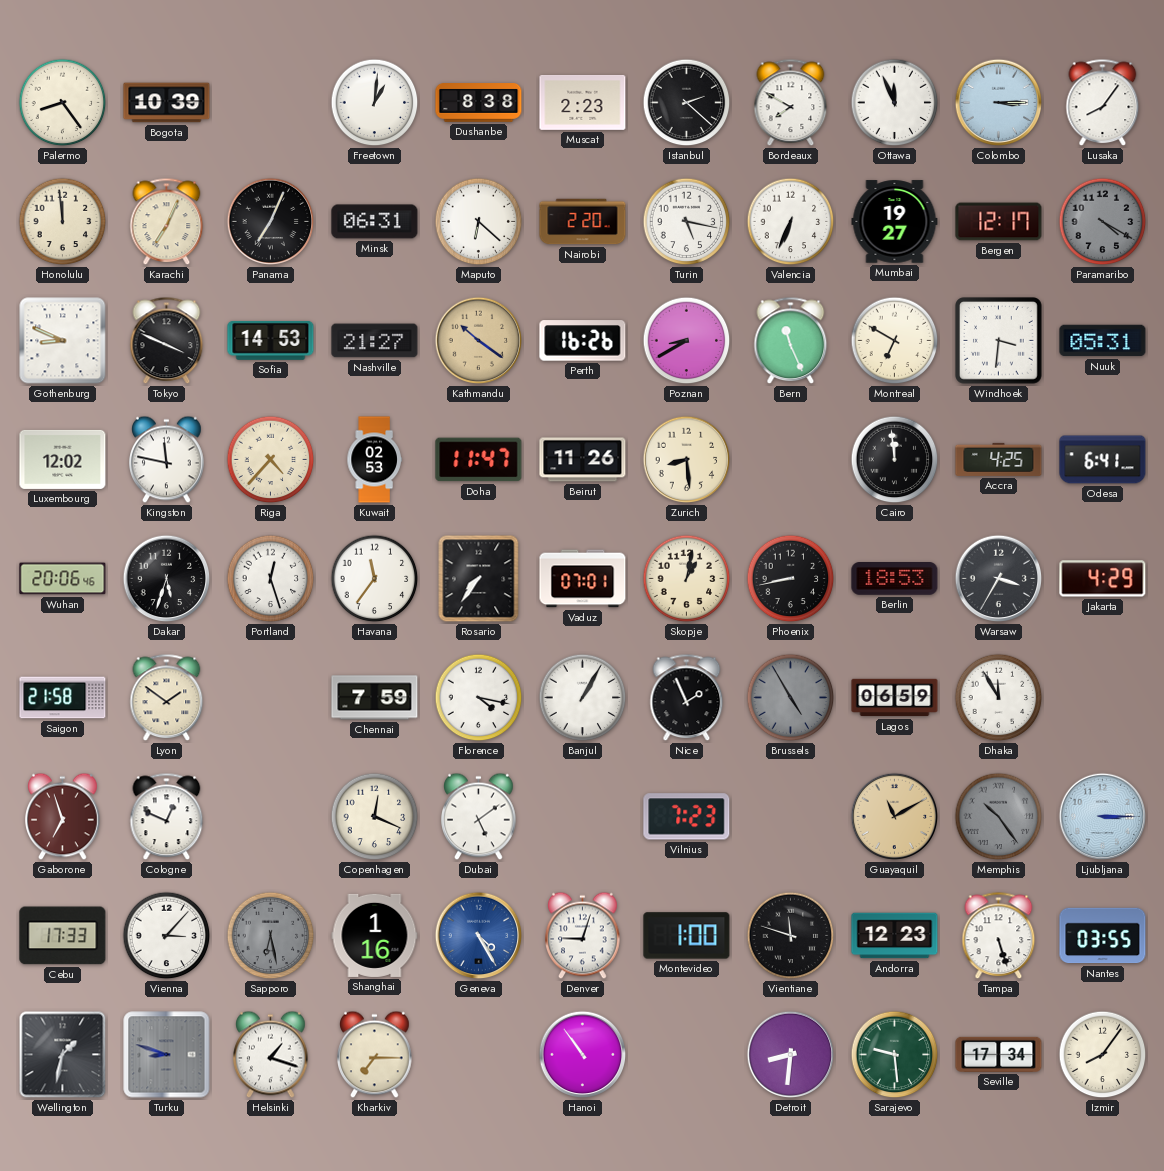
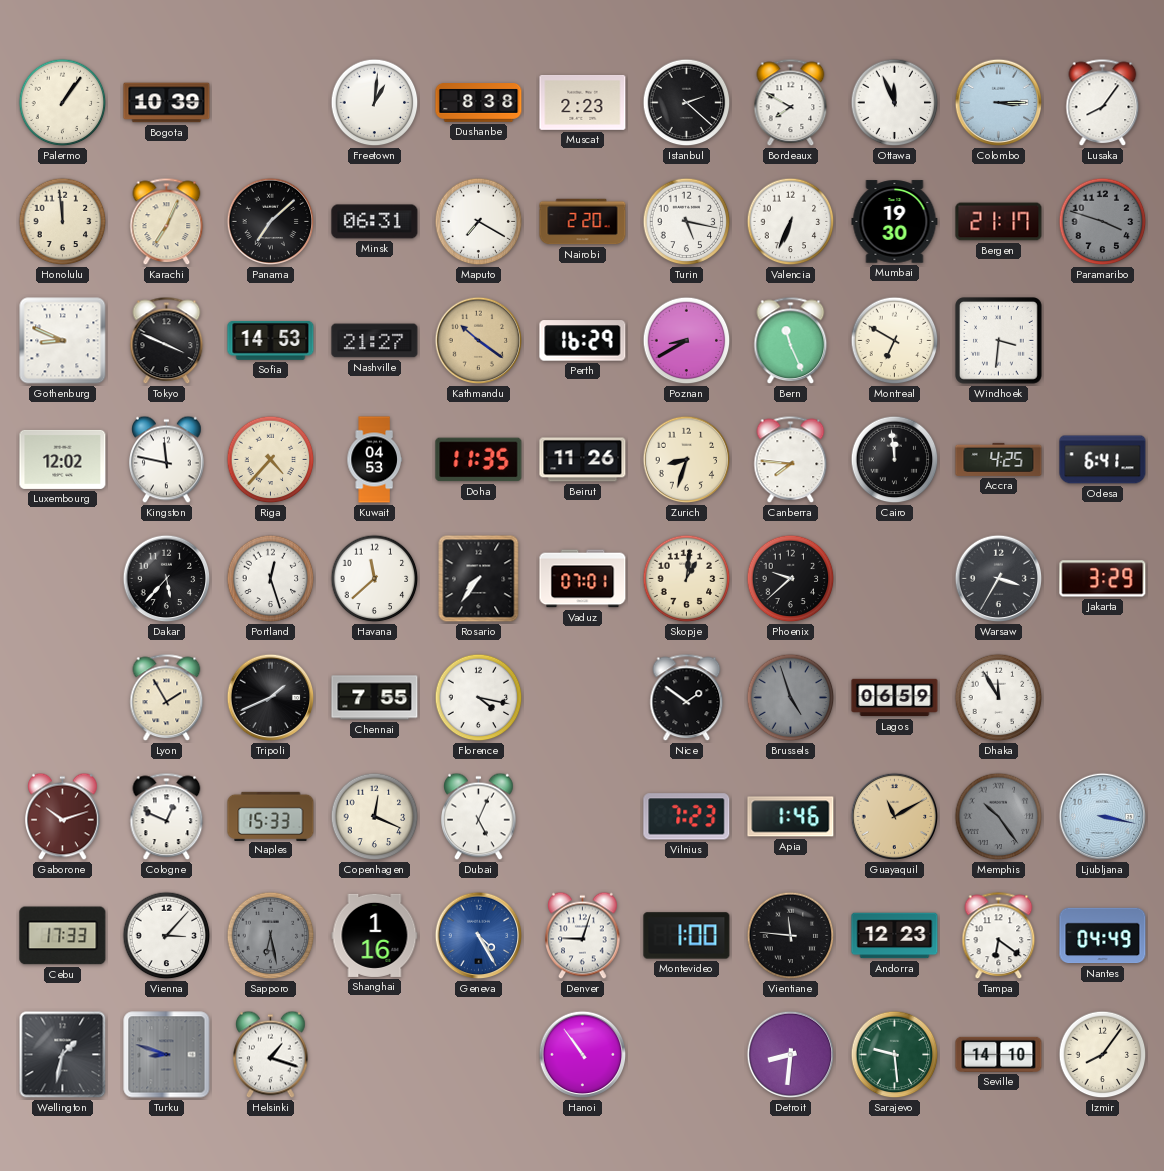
Palermo: 8:24 -> 1:06 (63, 103)
Panama: 7:04 -> 7:08 (271, 222)
Maputo: 6:22 -> 7:20 (479, 222)
Mumbai: 19:27 -> 19:30 (895, 222)
Bergen: 12:17 -> 21:17 (999, 222)
Paramaribo: 4:20 -> 3:48 (1103, 222)
Perth: 16:26 -> 16:29 (583, 341)
Nuuk: 05:31 -> none (1103, 341)
Kuwait: 02:53 -> 04:53 (374, 460)
Doha: 11:47 -> 11:35 (479, 460)
Zurich: 8:29 -> 8:33 (687, 460)
Canberra: none -> 7:46 (791, 460)
Wuhan: 20:06 -> none (63, 579)
Dakar: 5:33 -> 5:37 (167, 579)
Havana: 11:36 -> 11:38 (375, 579)
Skopje: 1:02 -> 1:01 (687, 579)
Phoenix: 8:43 -> 9:38 (791, 579)
Berlin: 18:53 -> none (895, 579)
Jakarta: 4:29 -> 3:29 (1103, 579)
Saigon: 21:58 -> none (63, 698)
Lyon: 1:51 -> 1:55 (167, 698)
Tripoli: none -> 1:41 (271, 698)
Chennai: 7:59 -> 7:55 (375, 698)
Banjul: 1:05 -> none (583, 698)
Nice: 1:56 -> 1:51 (687, 698)
Brussels: 4:55 -> 4:57 (791, 698)
Gaborone: 6:57 -> 10:12 (63, 817)
Naples: none -> 15:33 (271, 816)
Dubai: 5:09 -> 5:04 (479, 817)
Apia: none -> 1:46 (791, 817)
Ljubljana: 3:15 -> 3:17 (1103, 817)
Vientiane: 11:48 -> 11:46 (791, 936)
Tampa: 5:27 -> 6:21 (999, 936)
Nantes: 03:55 -> 04:49 (1103, 936)
Kharkiv: 7:15 -> none (375, 1055)
Seville: 17:34 -> 14:10 (999, 1054)
